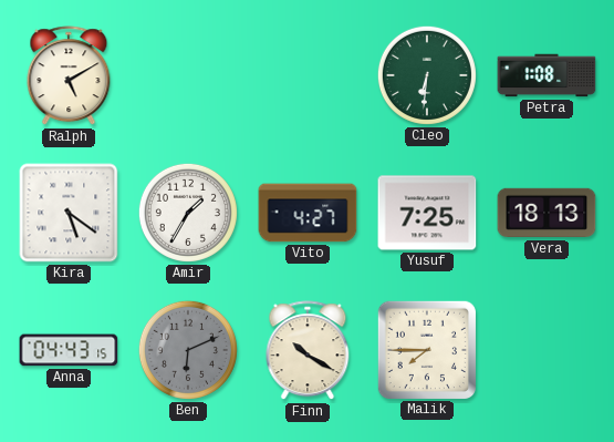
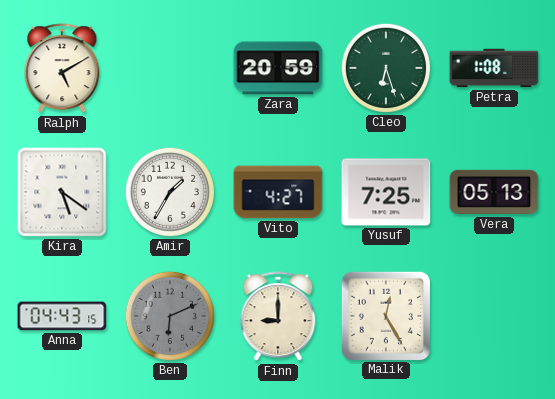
Zara: none -> 20:59 (278, 68)
Cleo: 6:31 -> 6:27 (386, 68)
Vera: 18:13 -> 05:13 (494, 192)
Finn: 10:20 -> 9:00 (278, 317)
Malik: 7:45 -> 12:25 (385, 315)
